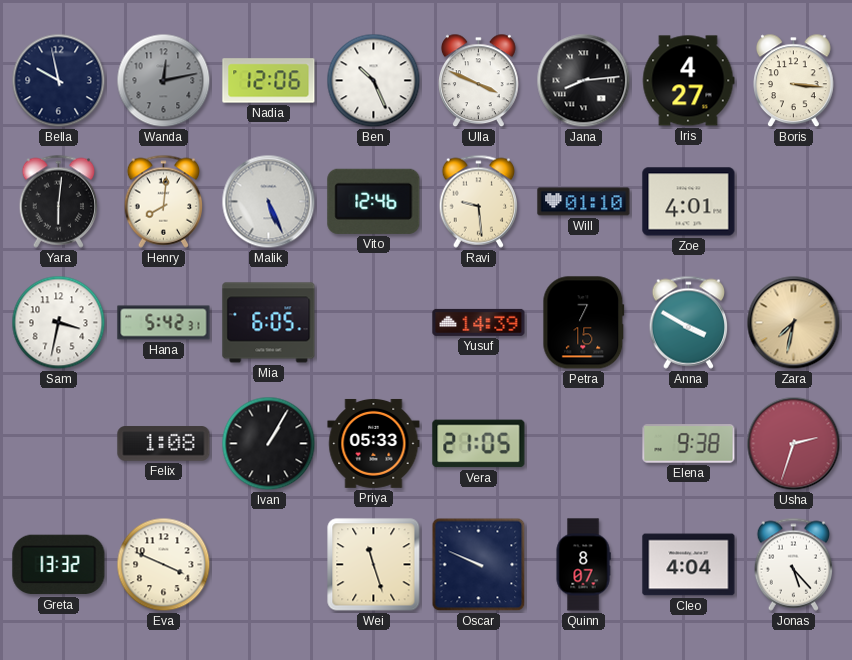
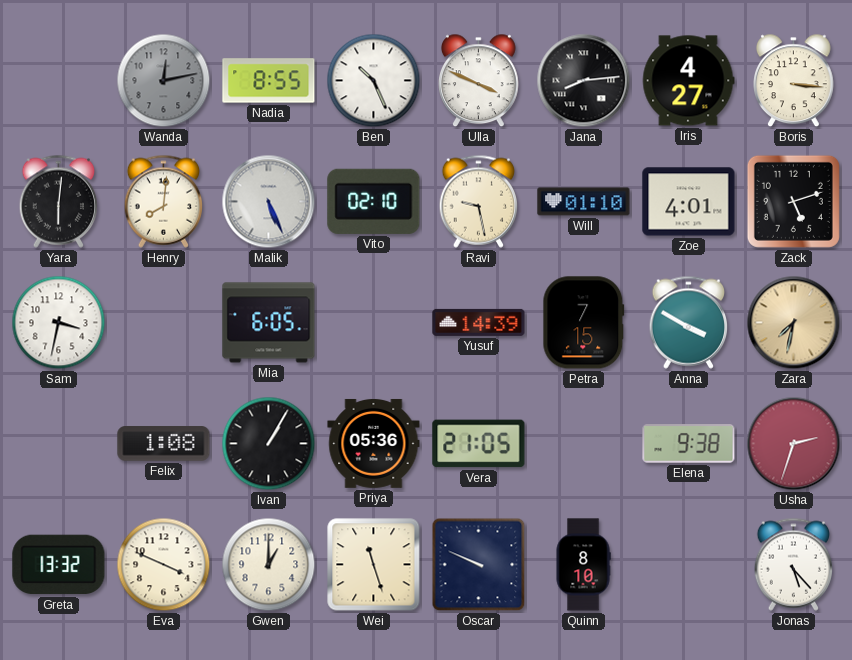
Bella: 9:58 -> none (59, 81)
Nadia: 12:06 -> 8:55 (269, 81)
Vito: 12:46 -> 02:10 (374, 201)
Ravi: 9:29 -> 9:28 (479, 201)
Zack: none -> 5:12 (793, 201)
Hana: 5:42 -> none (164, 323)
Priya: 05:33 -> 05:36 (374, 443)
Gwen: none -> 1:00 (269, 565)
Quinn: 8:07 -> 8:10 (583, 565)
Cleo: 4:04 -> none (689, 565)
